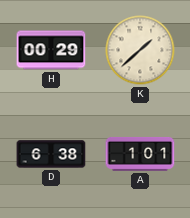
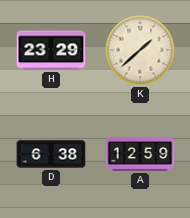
H: 00:29 -> 23:29 (51, 50)
A: 1:01 -> 12:59 (140, 154)
